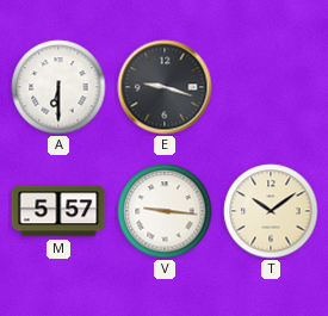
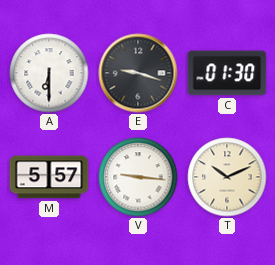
C: none -> 01:30 (227, 73)
T: 10:09 -> 10:11 (227, 177)
